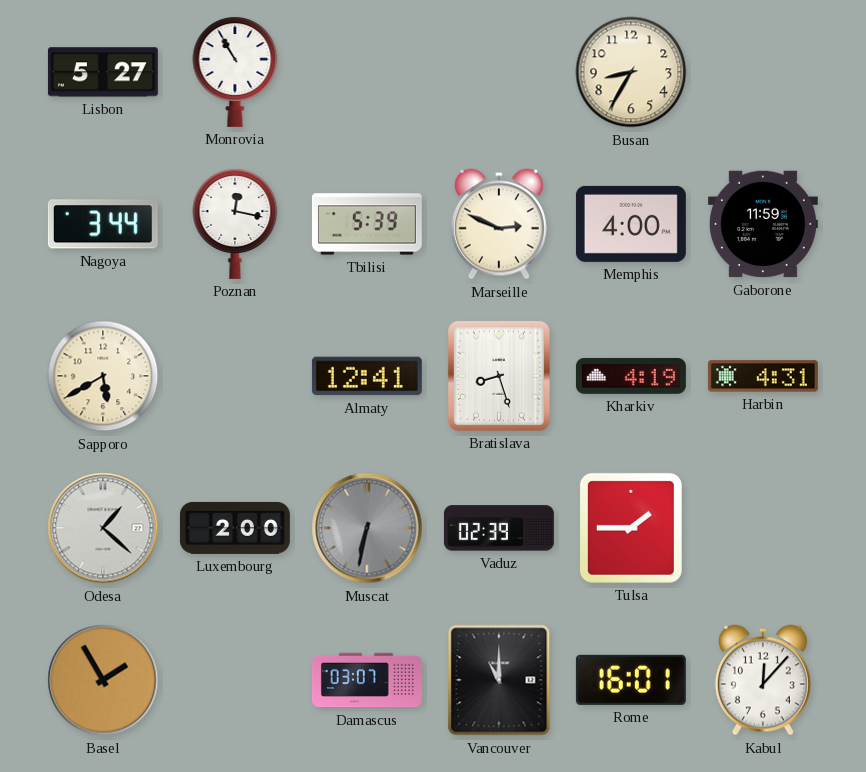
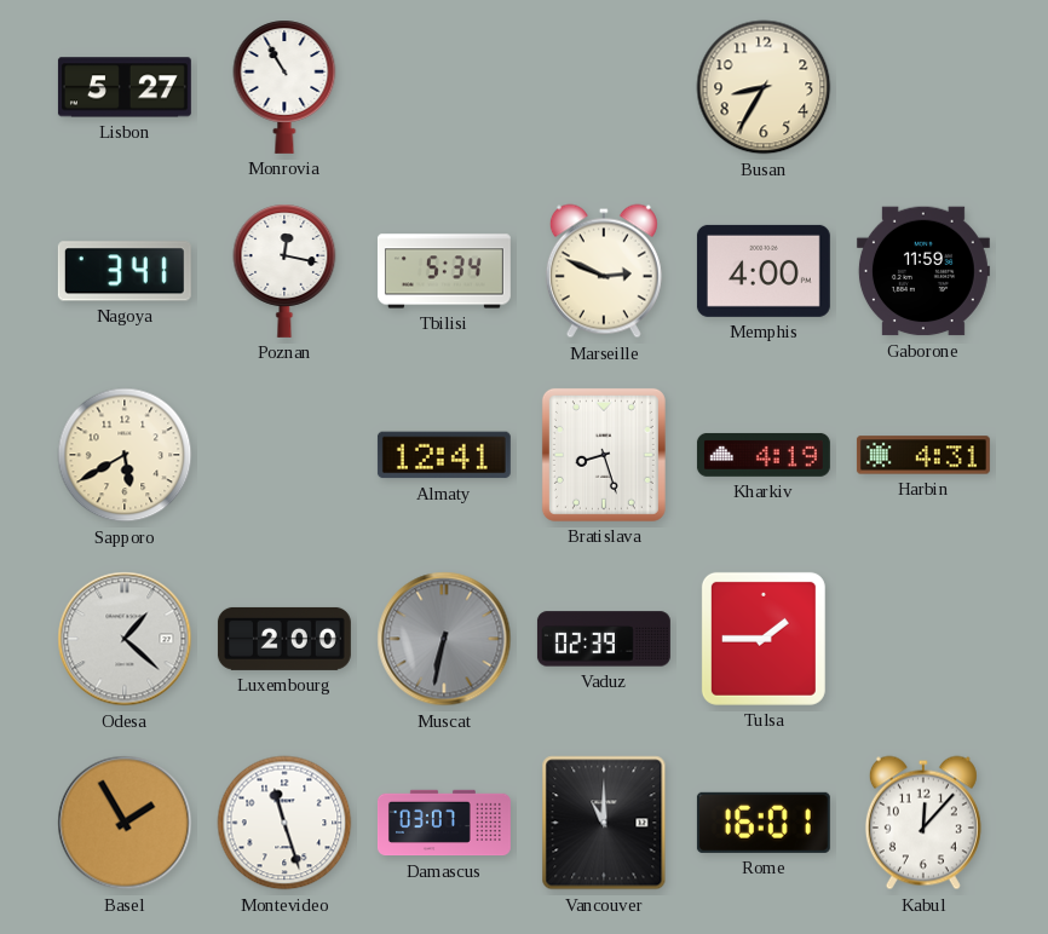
Nagoya: 3:44 -> 3:41 (125, 271)
Tbilisi: 5:39 -> 5:34 (444, 271)
Montevideo: none -> 11:27 (284, 823)
